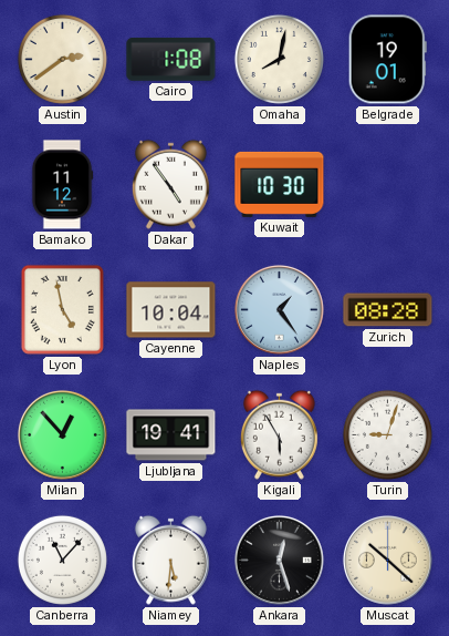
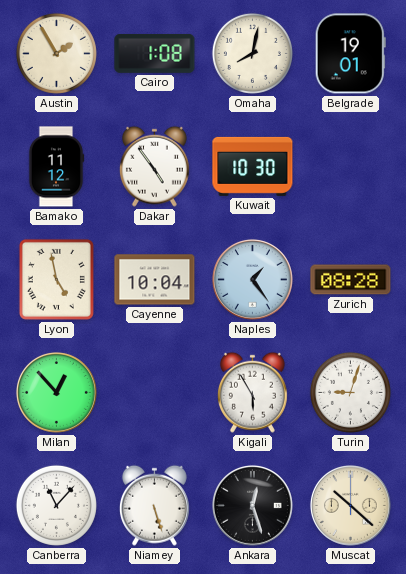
Austin: 2:39 -> 1:55 (56, 53)
Ljubljana: 19:41 -> none (171, 435)
Niamey: 5:31 -> 5:27 (154, 505)
